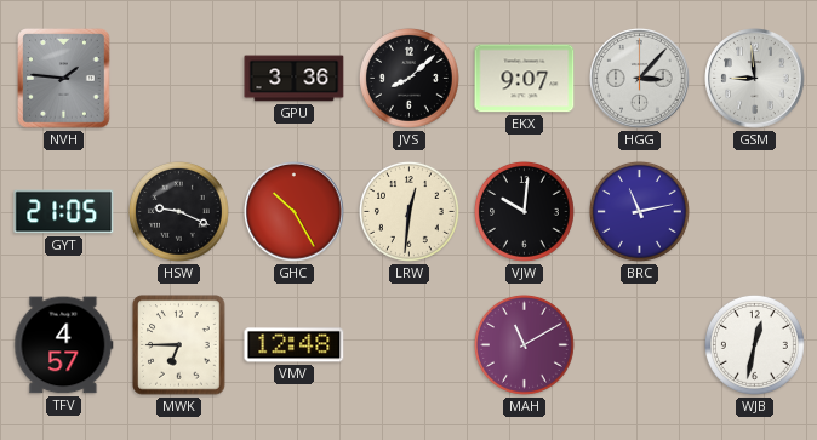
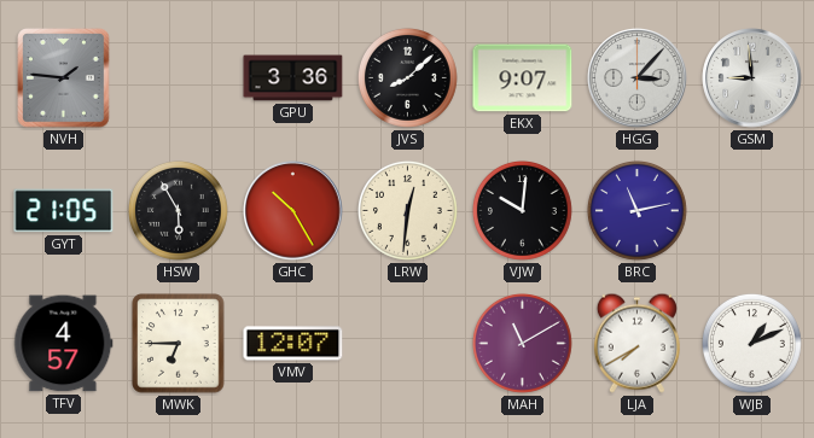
HSW: 9:19 -> 5:55 (178, 210)
VMV: 12:48 -> 12:07 (293, 344)
LJA: none -> 7:40 (636, 343)
WJB: 12:32 -> 1:11 (751, 343)
